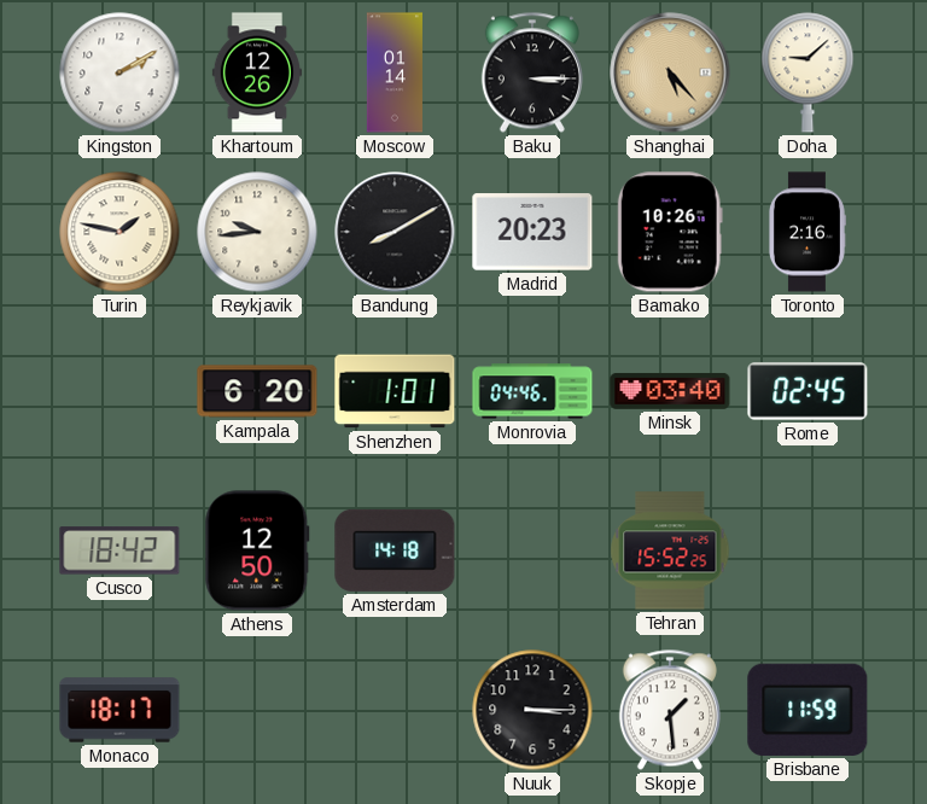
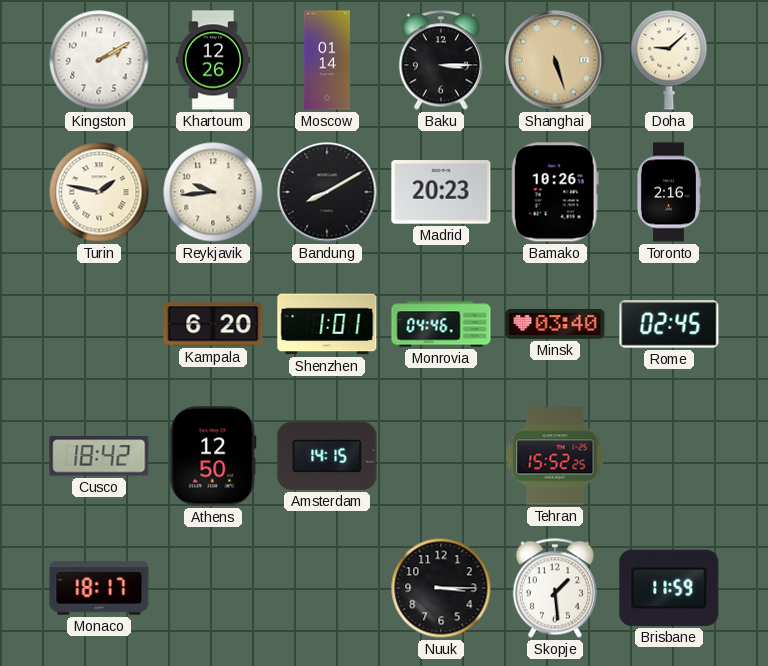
Shanghai: 5:23 -> 5:27 (555, 60)
Amsterdam: 14:18 -> 14:15 (327, 456)
